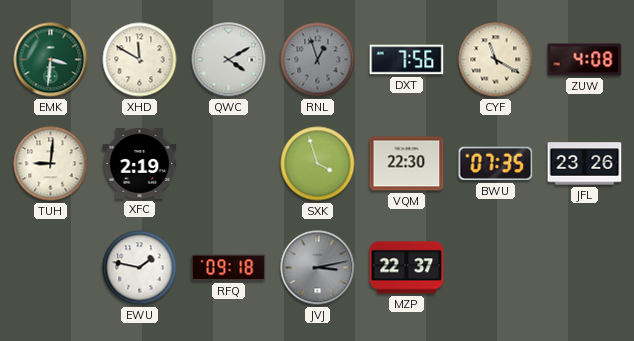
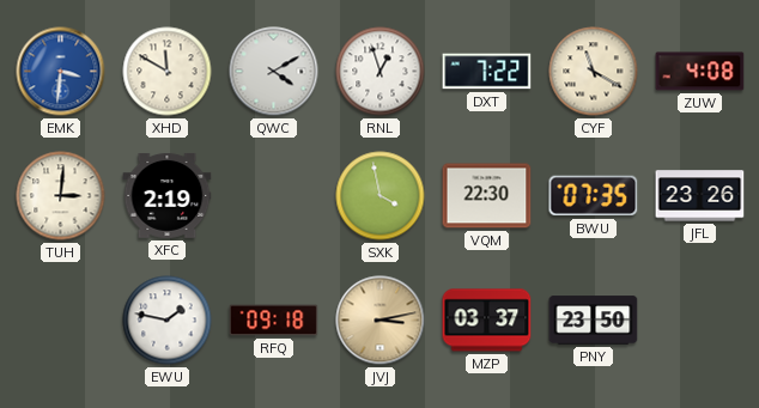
EMK dial: green -> blue (61, 72)
RNL dial: grey -> white (381, 72)
DXT: 7:56 -> 7:22 (487, 72)
TUH: 9:01 -> 3:01 (61, 196)
SXK: 3:57 -> 3:58 (381, 196)
JVJ dial: grey -> champagne (381, 321)
MZP: 22:37 -> 03:37 (487, 321)
PNY: none -> 23:50 (594, 321)
